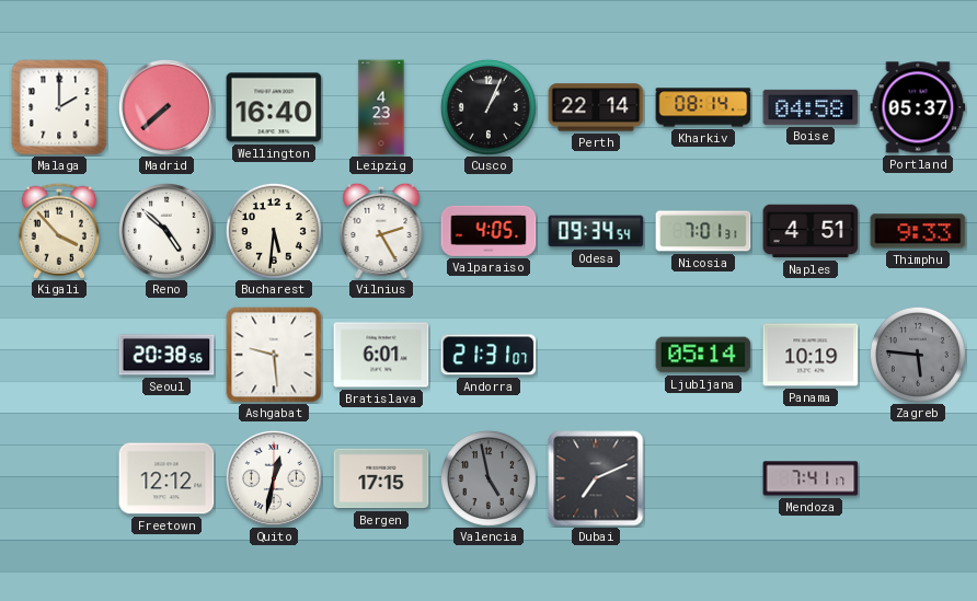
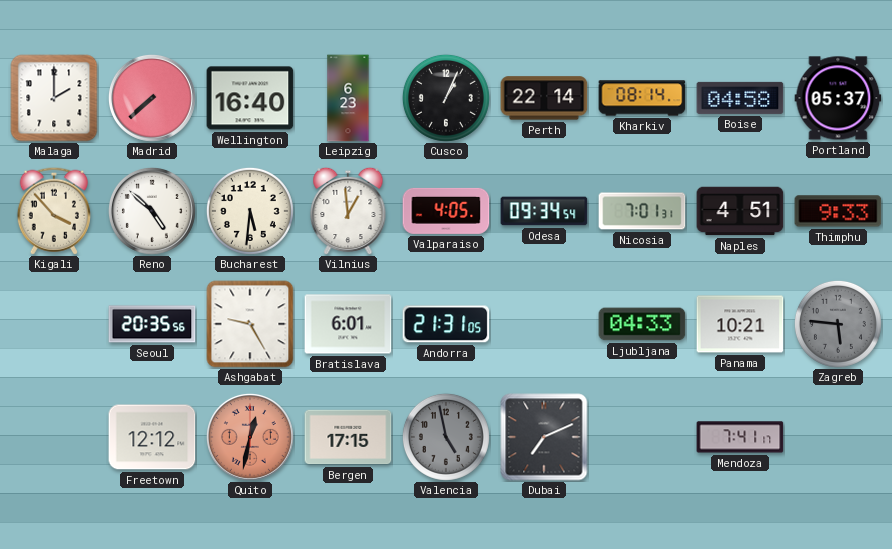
Leipzig: 4:23 -> 6:23 (348, 98)
Vilnius: 2:25 -> 12:59 (348, 211)
Seoul: 20:38 -> 20:35 (152, 324)
Ashgabat: 9:29 -> 9:25 (250, 324)
Andorra: 21:31:07 -> 21:31:05 (446, 324)
Ljubljana: 05:14 -> 04:33 (642, 324)
Panama: 10:19 -> 10:21 (740, 324)
Quito dial: white -> salmon (250, 437)
